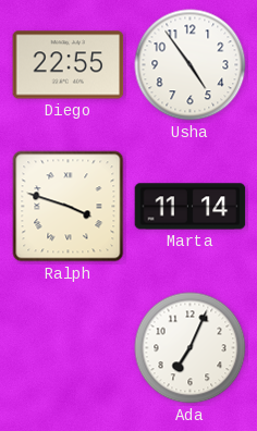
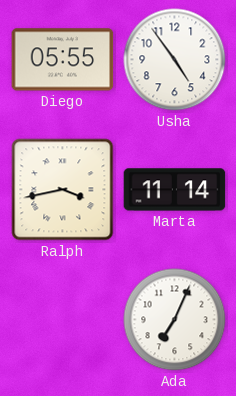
Diego: 22:55 -> 05:55 (63, 60)
Ralph: 3:48 -> 3:43 (63, 190)
